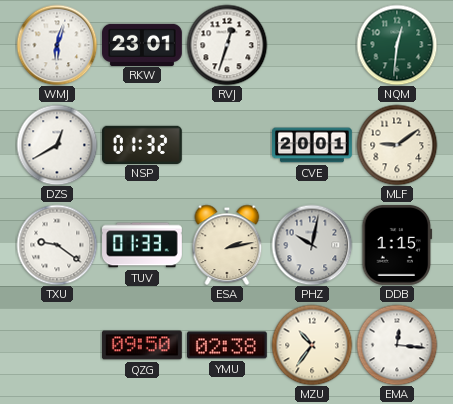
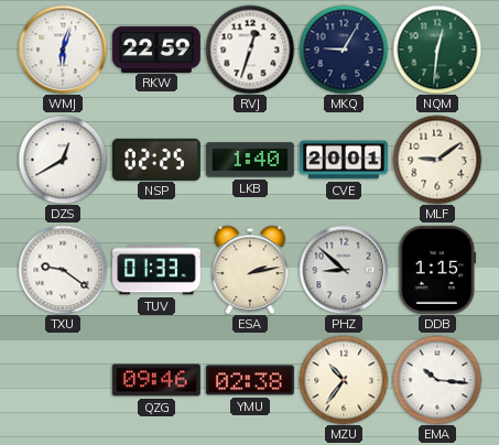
RKW: 23:01 -> 22:59 (158, 48)
MKQ: none -> 9:05 (344, 50)
NSP: 01:32 -> 02:25 (158, 159)
LKB: none -> 1:40 (251, 160)
PHZ: 10:02 -> 8:52 (344, 270)
QZG: 09:50 -> 09:46 (156, 380)
EMA: 12:16 -> 10:16 (437, 380)
